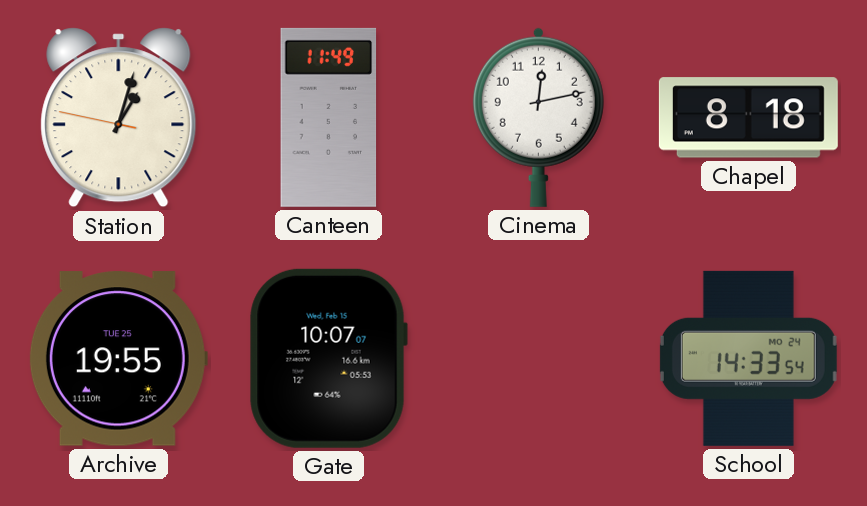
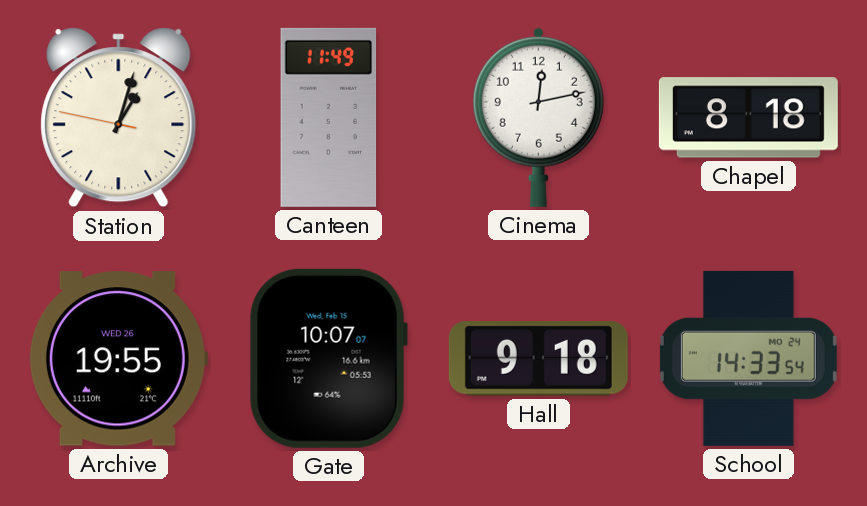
Archive date: TUE 25 -> WED 26 (118, 359)
Hall: none -> 9:18 (538, 359)
